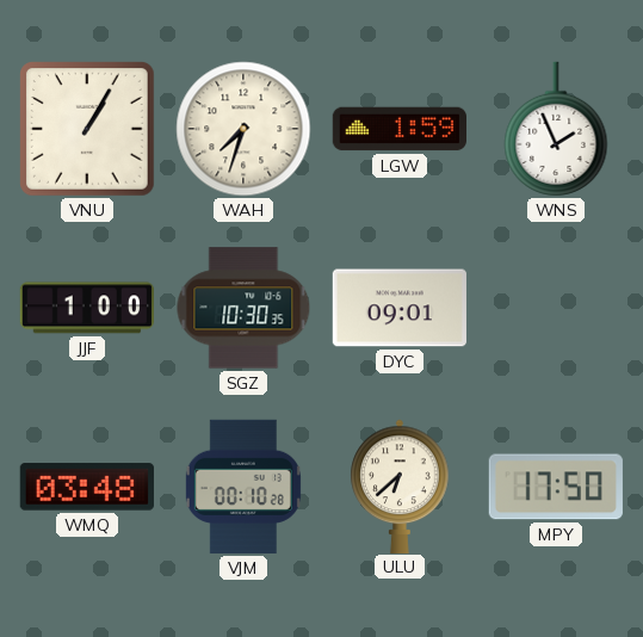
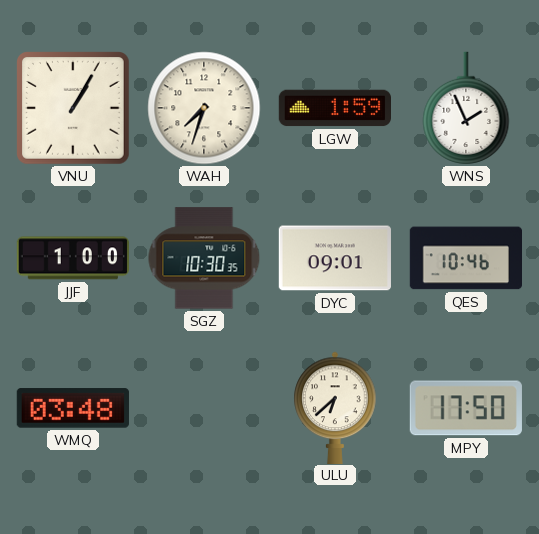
QES: none -> 10:46 (465, 258)
VJM: 00:10 -> none (243, 487)
